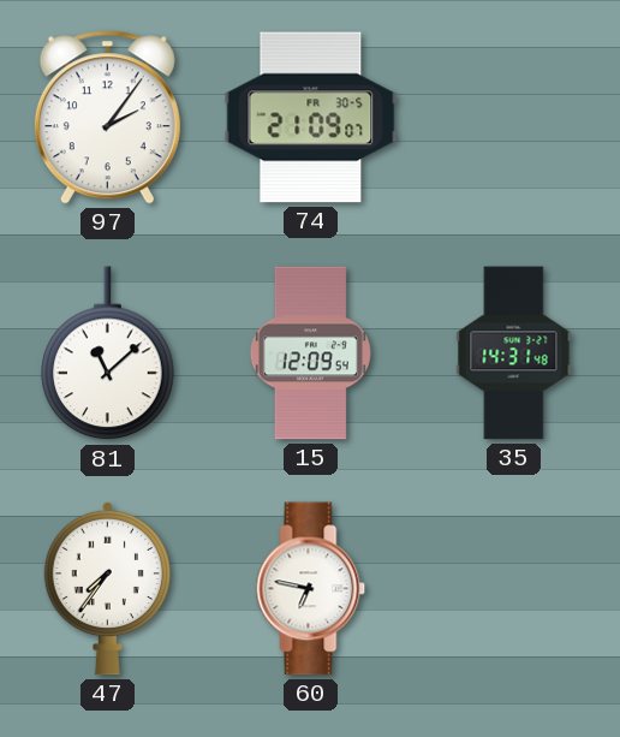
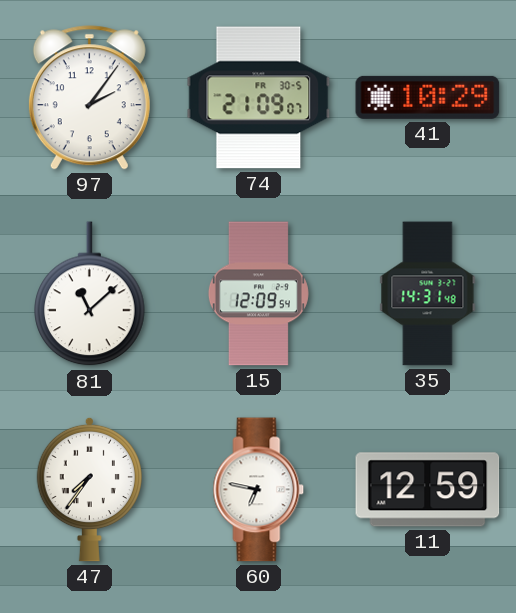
41: none -> 10:29 (428, 97)
11: none -> 12:59 (428, 490)
